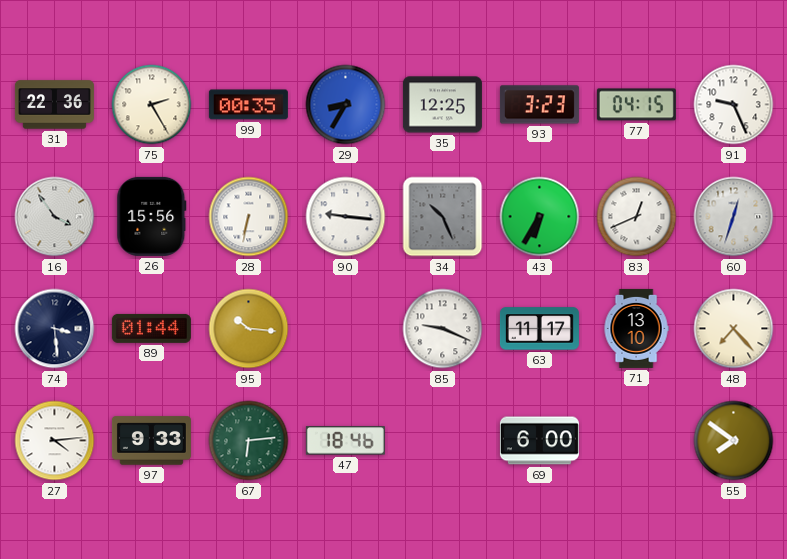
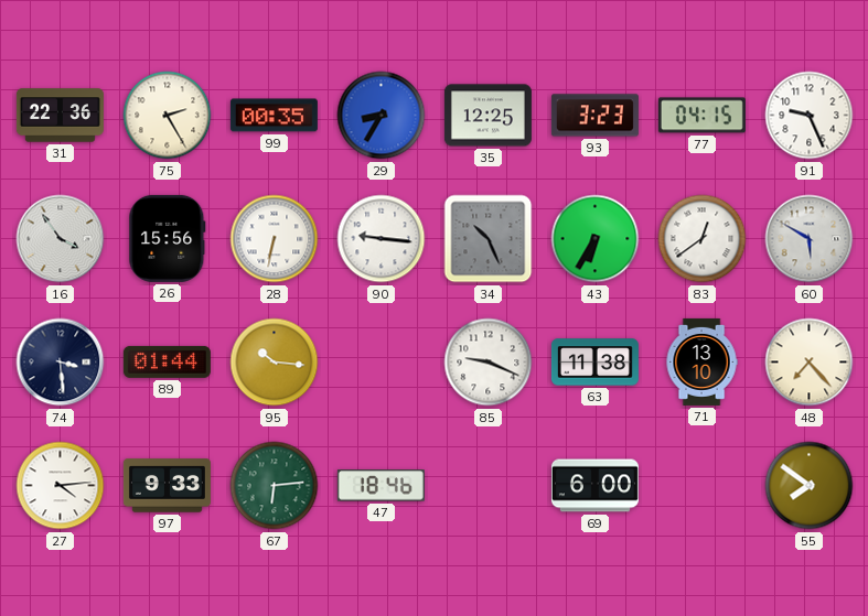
83: 12:41 -> 12:39 (703, 239)
60: 12:33 -> 5:50 (810, 239)
63: 11:17 -> 11:38 (594, 363)
